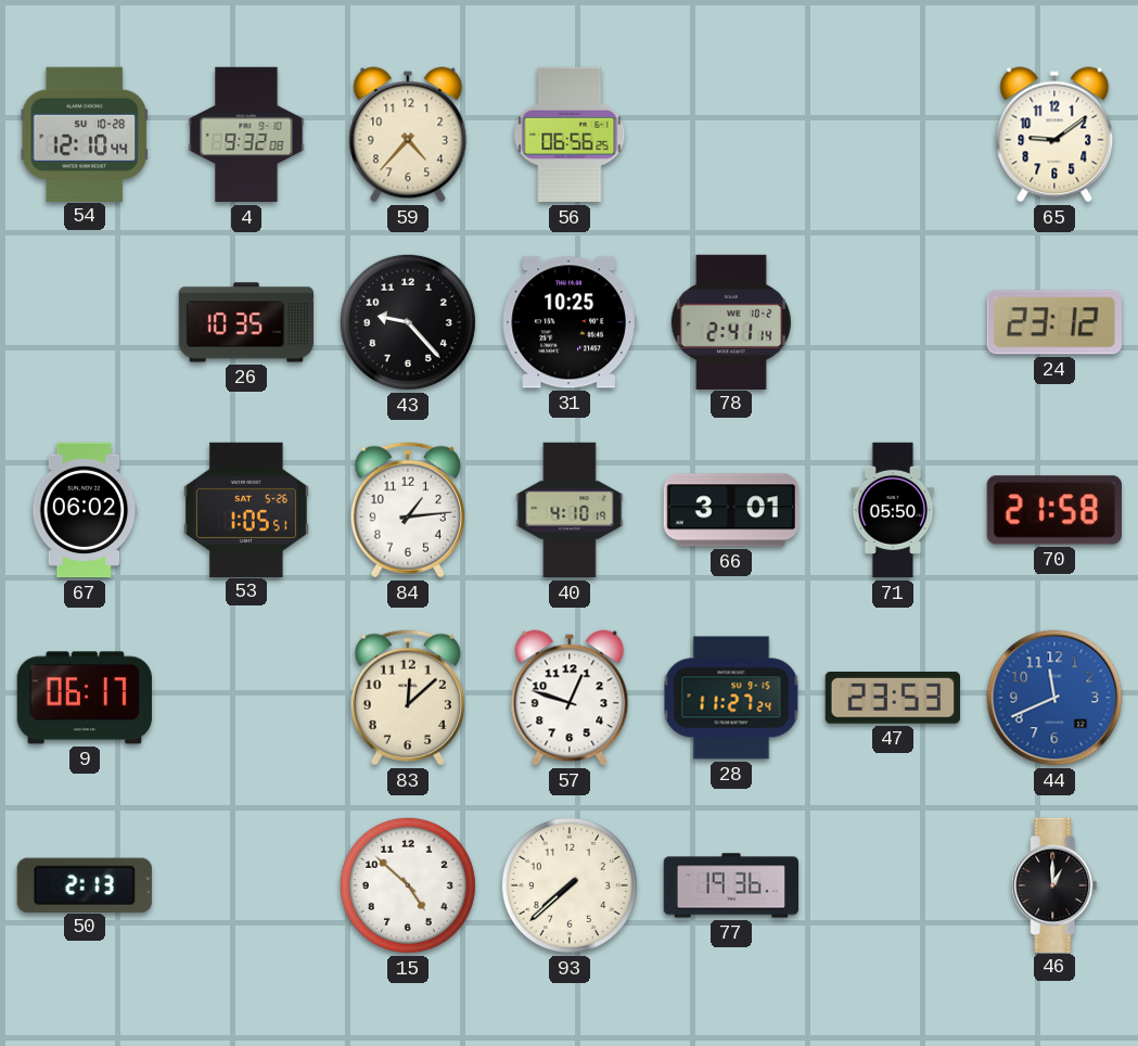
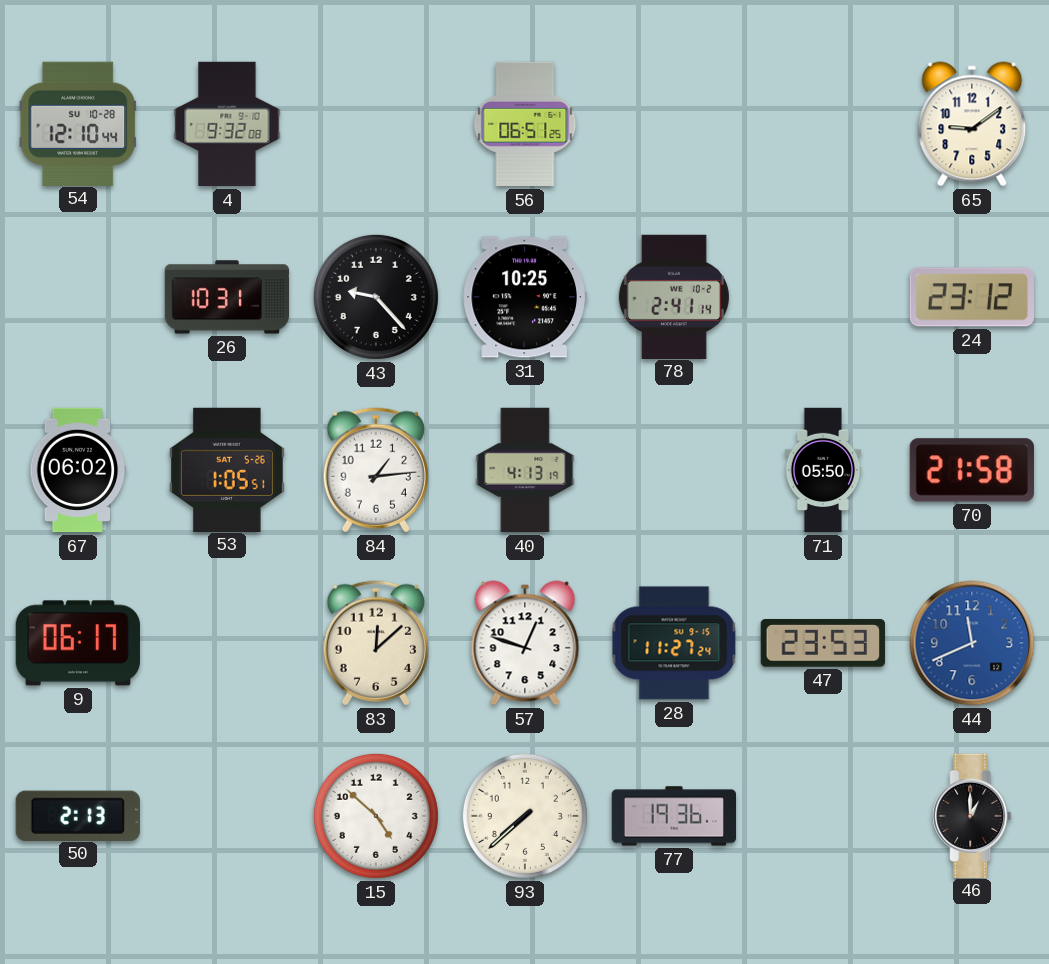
59: 4:37 -> none (408, 135)
56: 06:56 -> 06:51 (525, 124)
26: 10:35 -> 10:31 (226, 297)
40: 4:10 -> 4:13 (525, 470)
66: 3:01 -> none (731, 510)
